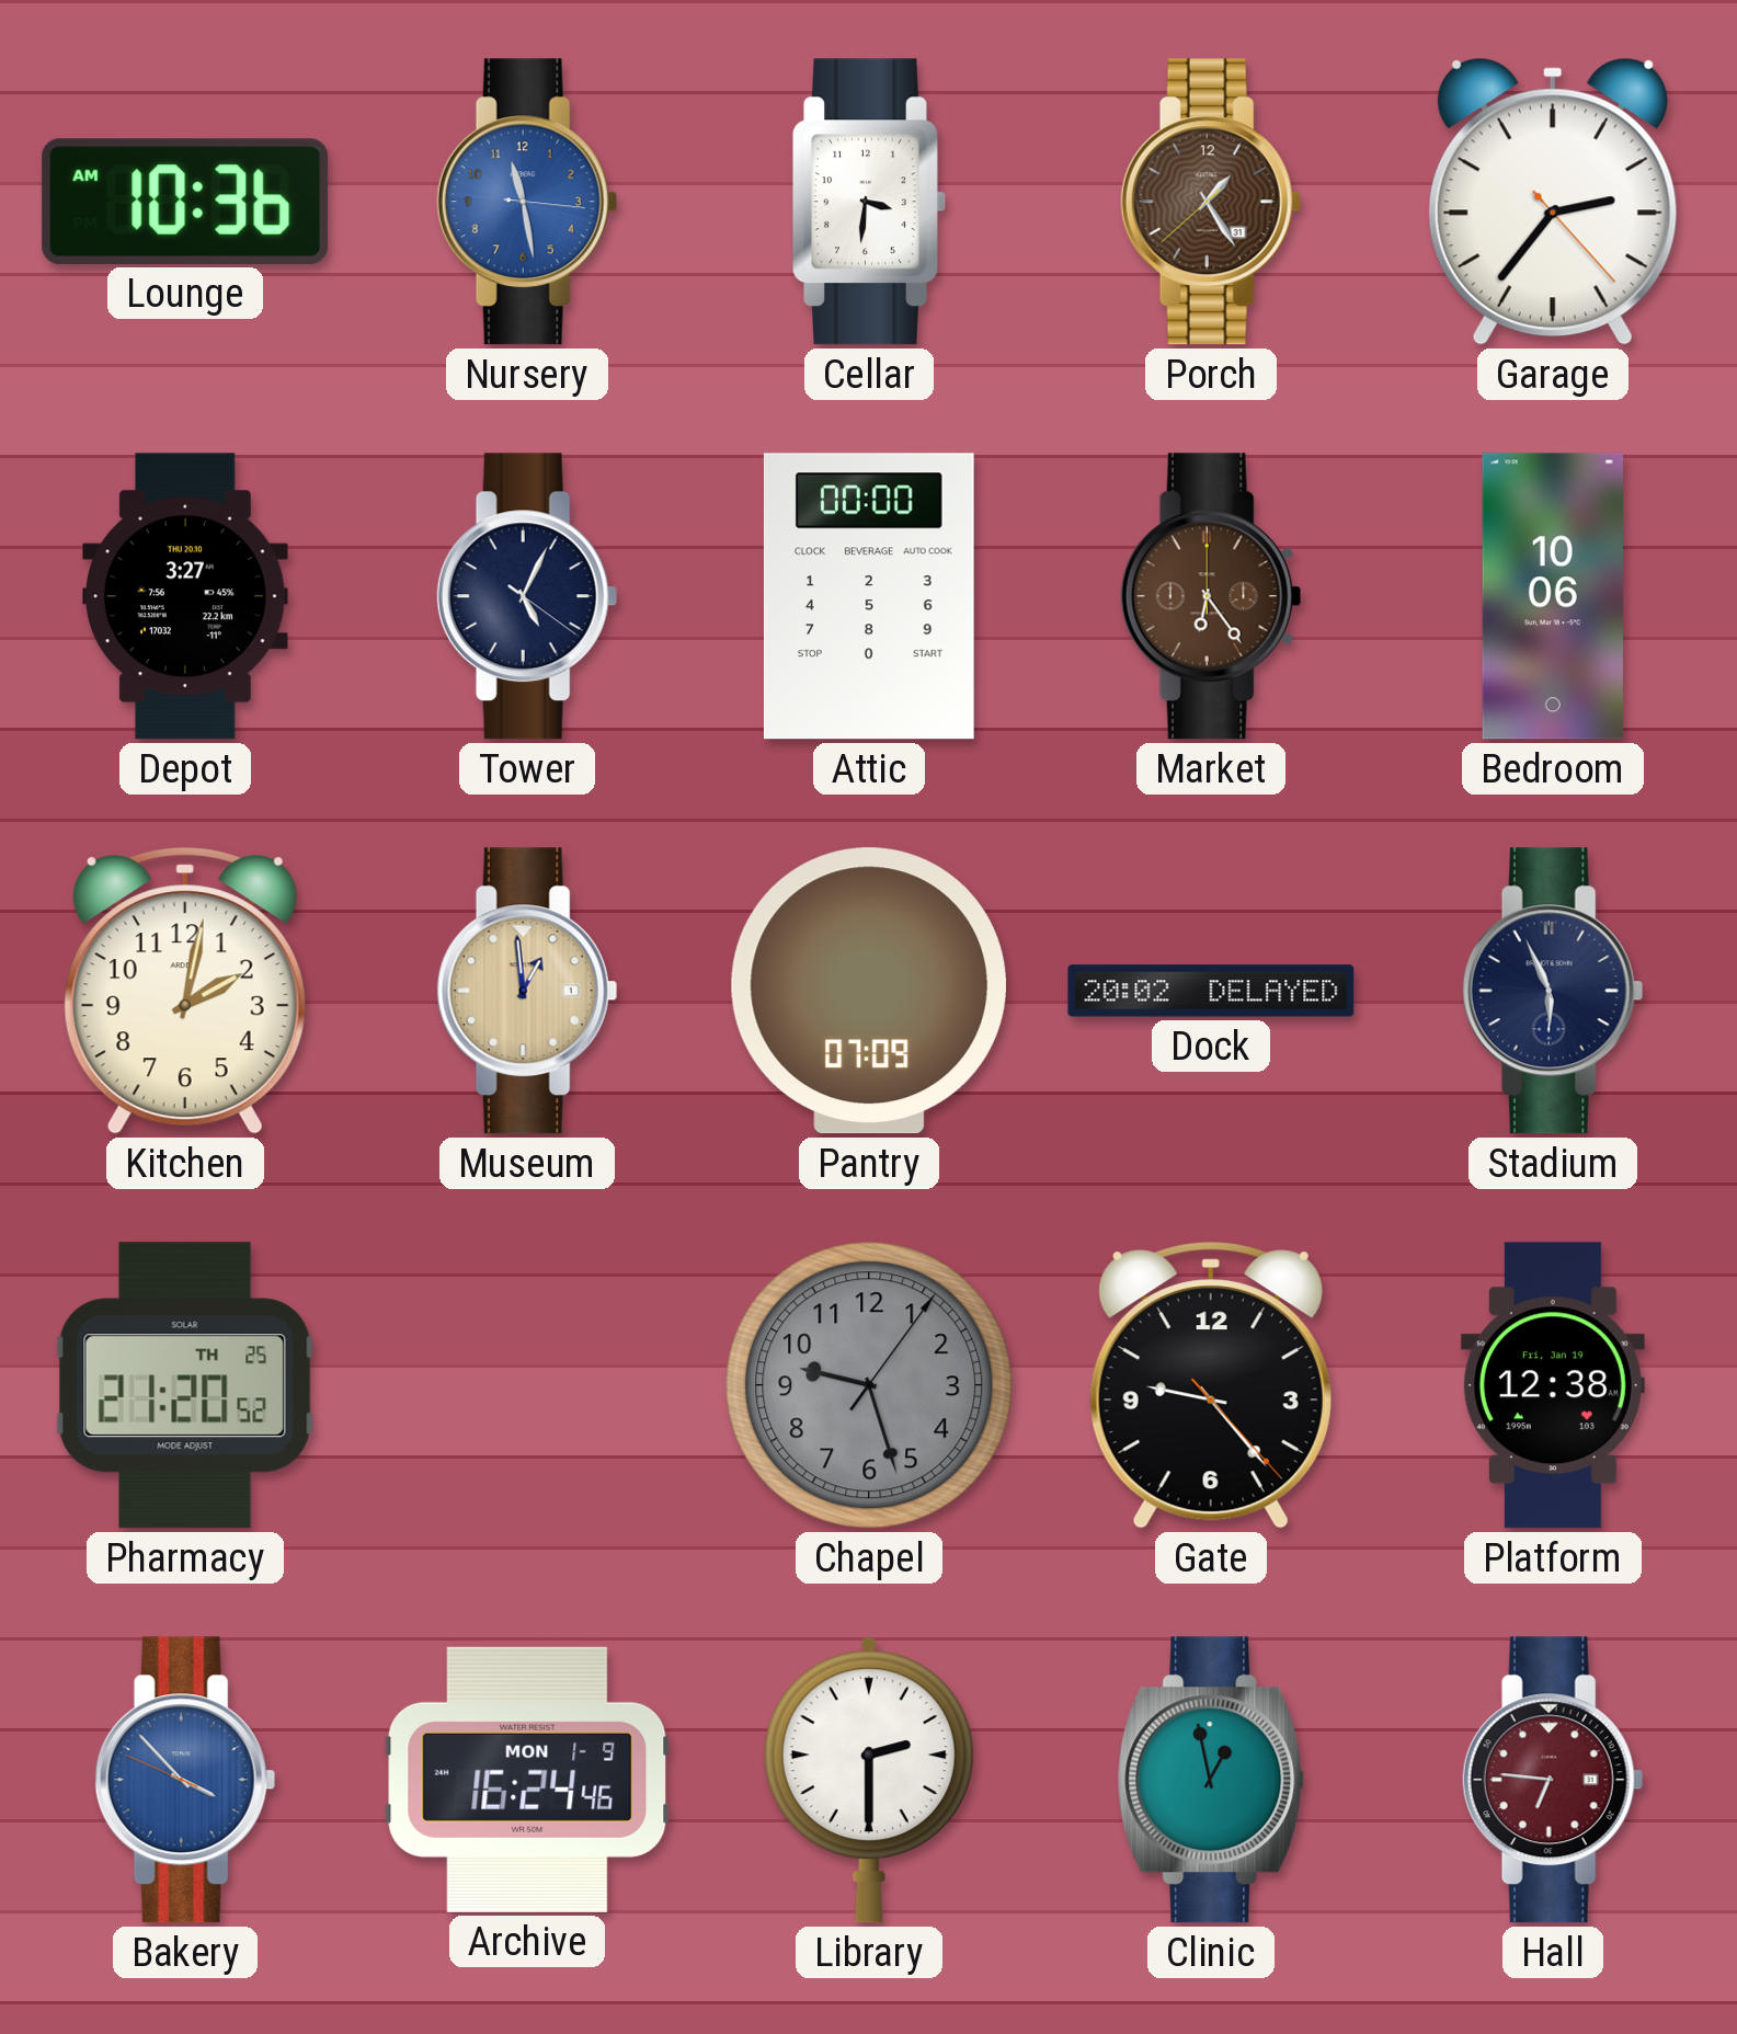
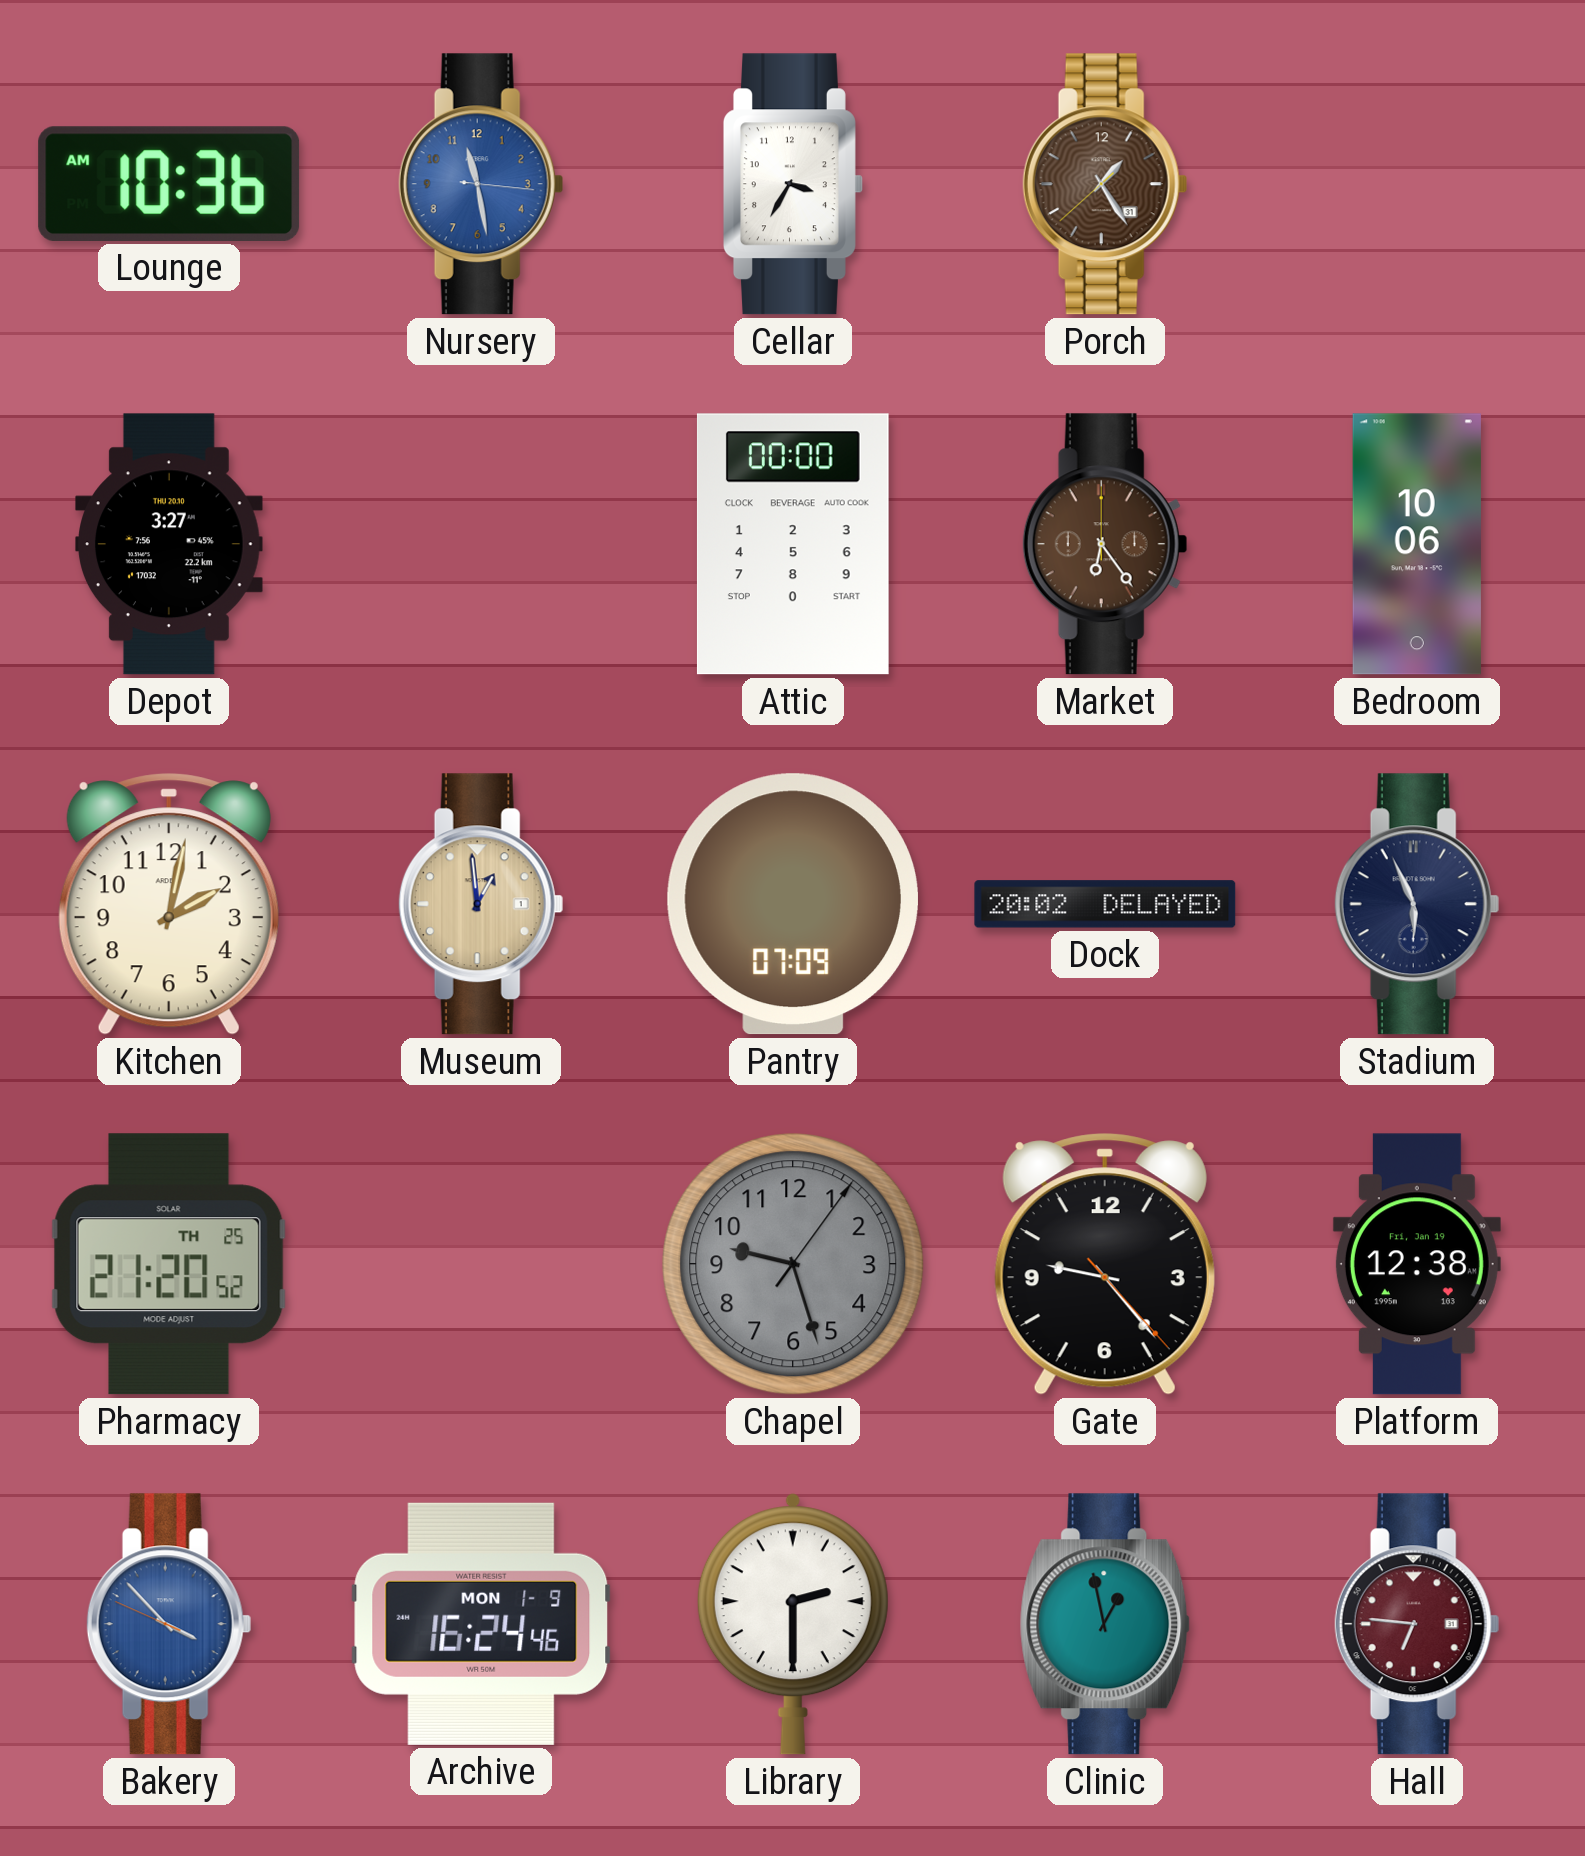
Cellar: 3:31 -> 3:35 (793, 184)
Garage: 2:36 -> none (1553, 202)
Tower: 5:04 -> none (527, 596)
